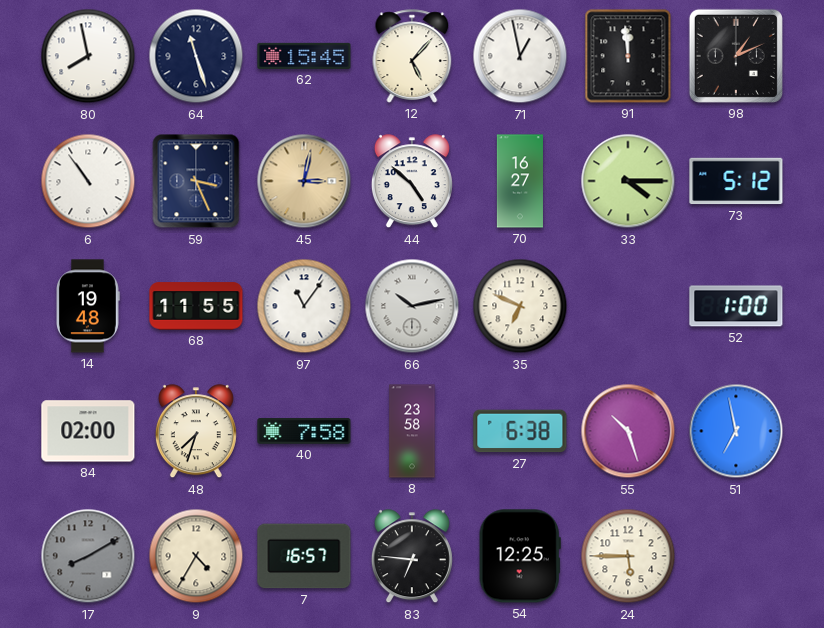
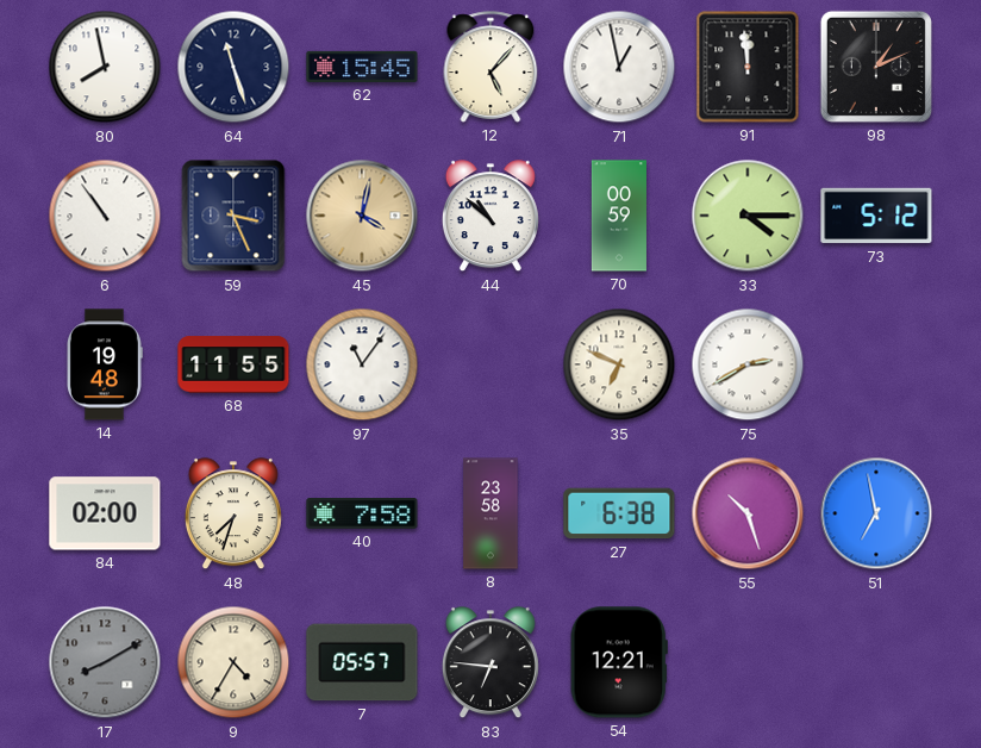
45: 3:02 -> 4:02 (362, 216)
44: 4:52 -> 10:52 (491, 217)
70: 16:27 -> 00:59 (619, 216)
66: 10:13 -> none (412, 306)
75: none -> 2:40 (748, 364)
52: 1:00 -> none (736, 306)
7: 16:57 -> 05:57 (362, 662)
54: 12:25 -> 12:21 (619, 662)
24: 5:45 -> none (628, 556)
